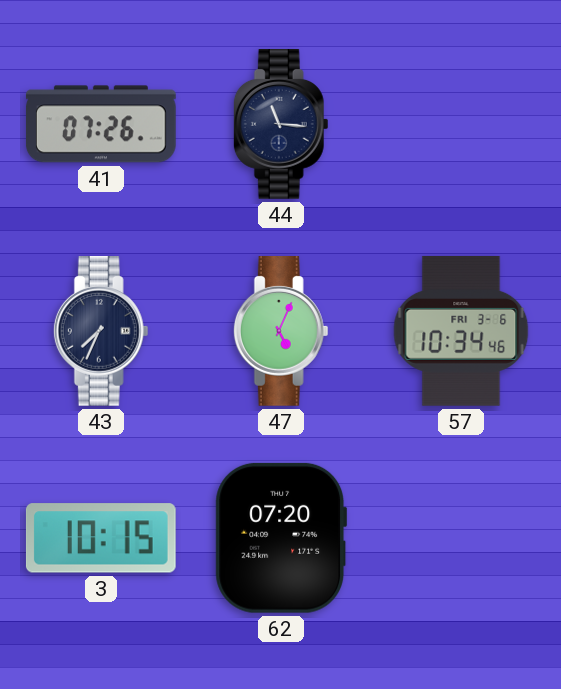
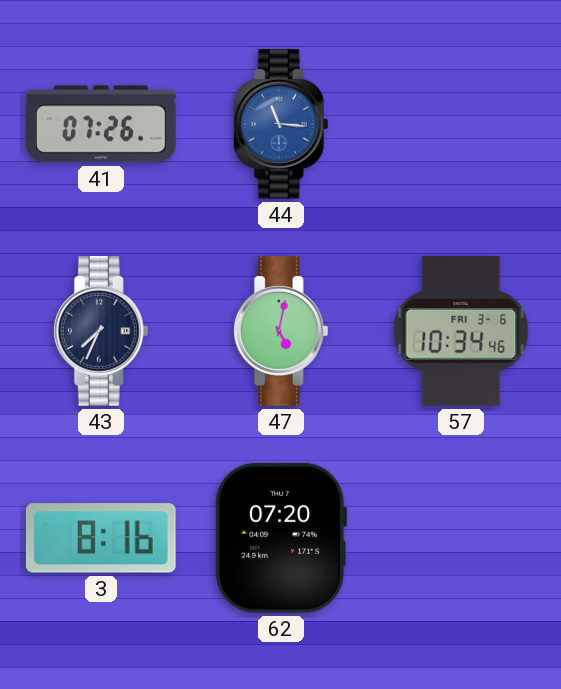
44 dial: navy -> blue (281, 125)
47: 5:04 -> 5:02 (281, 332)
3: 10:15 -> 8:16 (101, 538)
